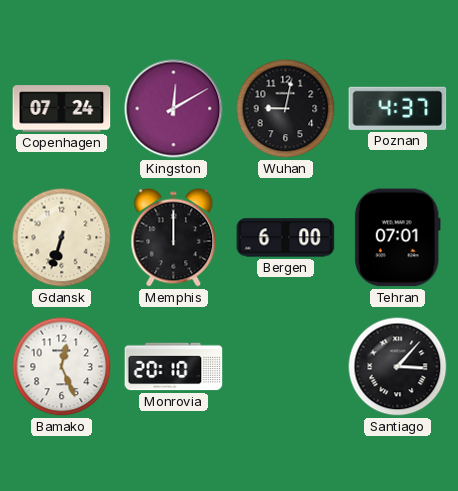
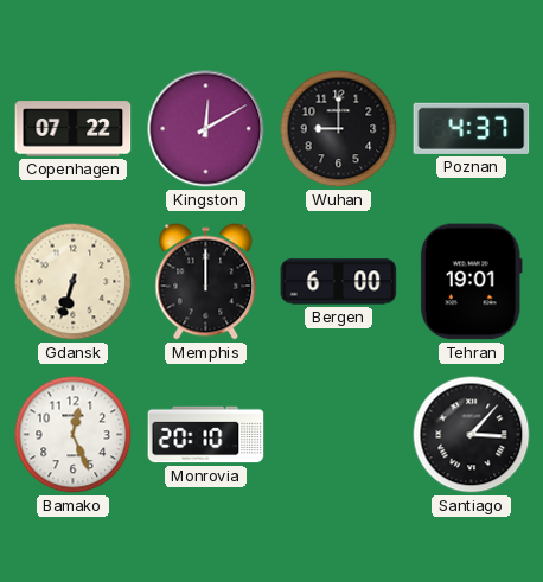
Copenhagen: 07:24 -> 07:22 (74, 129)
Wuhan: 9:02 -> 9:00 (339, 129)
Tehran: 07:01 -> 19:01 (471, 282)
